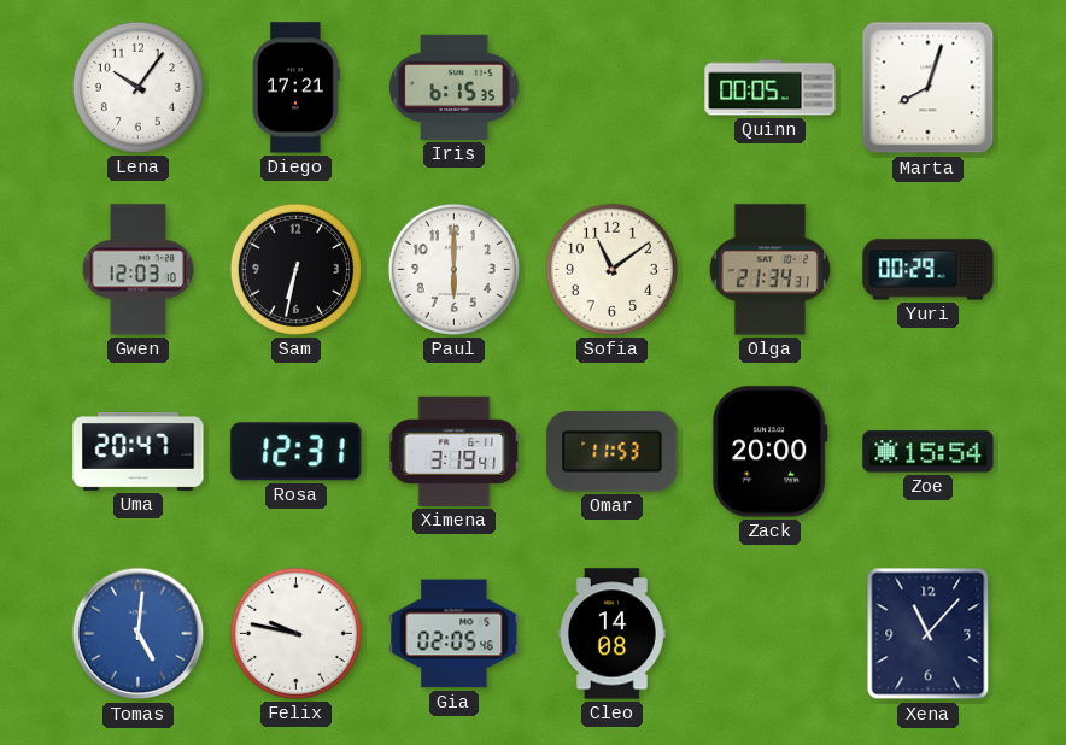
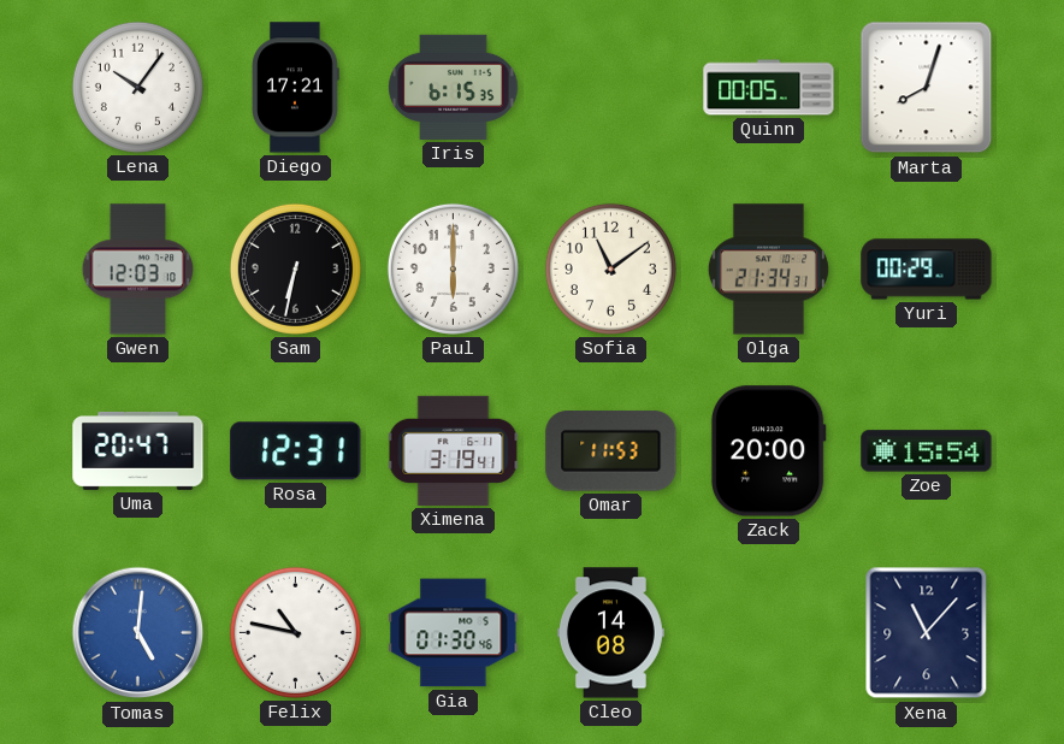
Felix: 9:47 -> 10:47 (295, 632)
Gia: 02:05 -> 01:30 (454, 633)
